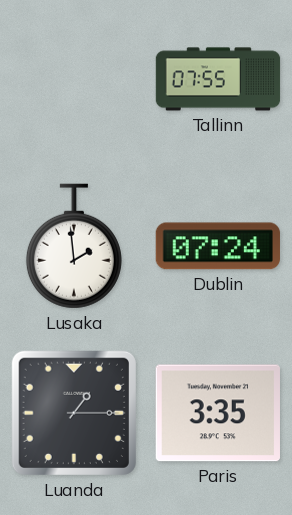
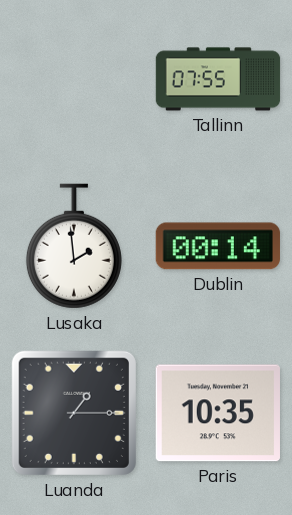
Dublin: 07:24 -> 00:14 (218, 246)
Paris: 3:35 -> 10:35 (218, 413)
